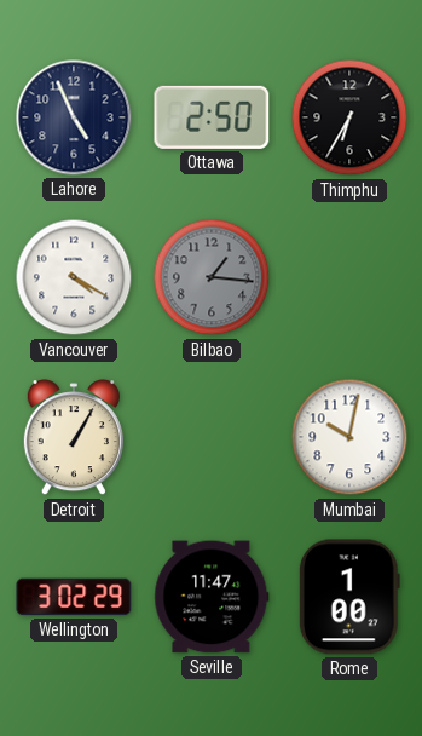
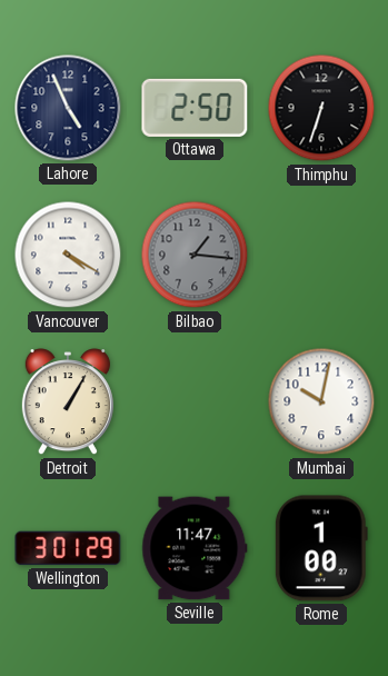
Thimphu: 6:35 -> 6:33 (321, 108)
Wellington: 3:02 -> 3:01 (68, 548)
